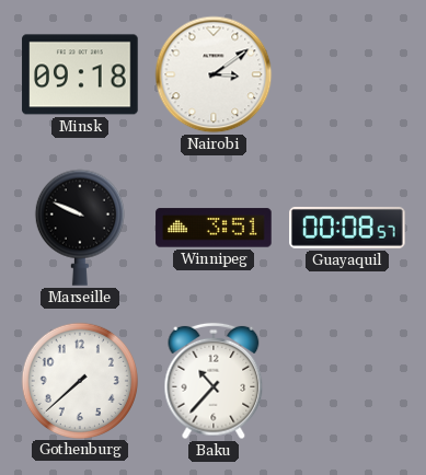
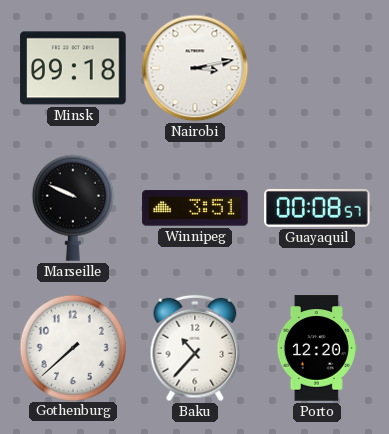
Nairobi: 3:09 -> 3:13 (195, 68)
Porto: none -> 12:20 (317, 348)
